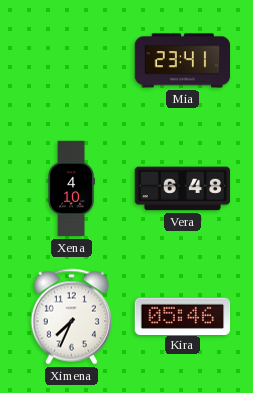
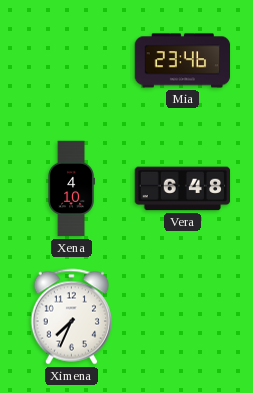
Mia: 23:41 -> 23:46 (183, 61)
Kira: 05:46 -> none (183, 316)
